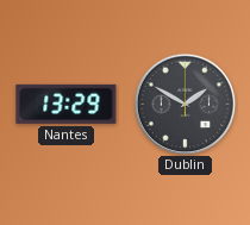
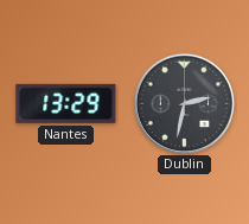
Dublin: 1:50 -> 2:32 (184, 103)
